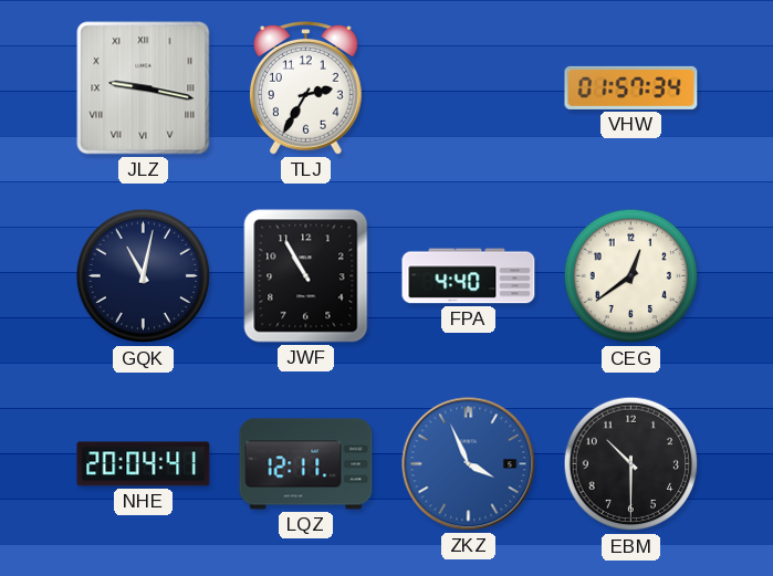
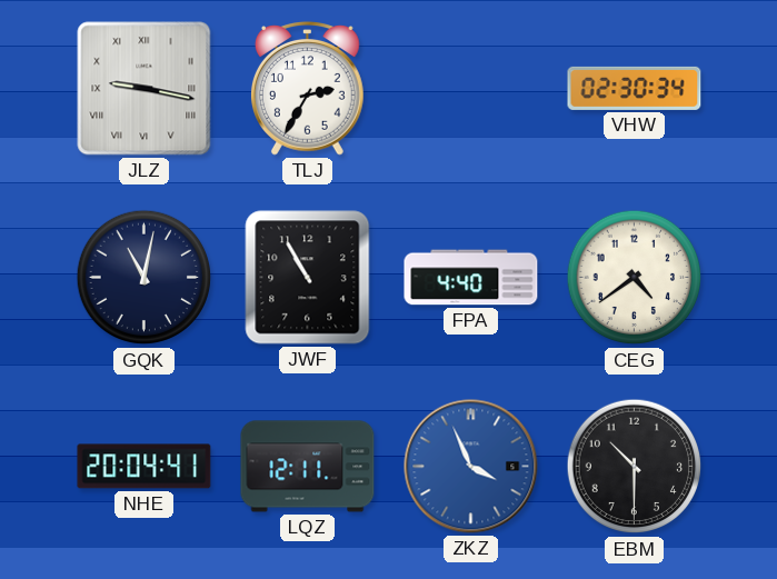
VHW: 01:57 -> 02:30 (635, 88)
CEG: 12:39 -> 4:39 (635, 278)
